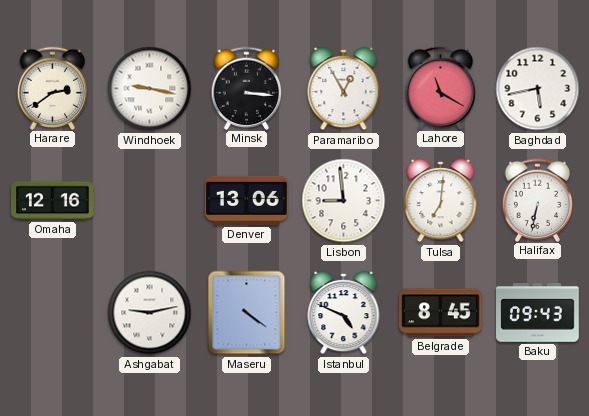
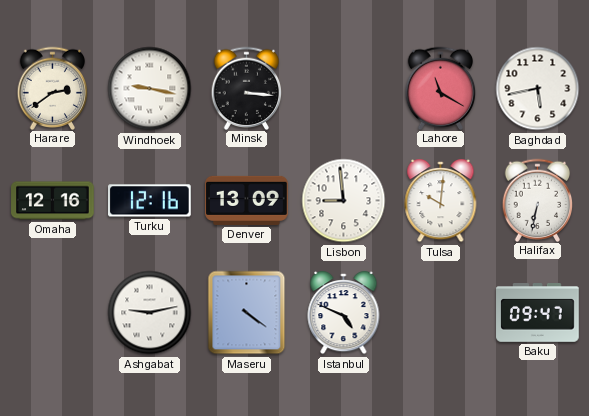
Paramaribo: 12:55 -> none (344, 89)
Turku: none -> 12:16 (150, 201)
Denver: 13:06 -> 13:09 (247, 200)
Tulsa: 7:01 -> 10:01 (441, 201)
Belgrade: 8:45 -> none (441, 313)
Baku: 09:43 -> 09:47 (538, 313)
